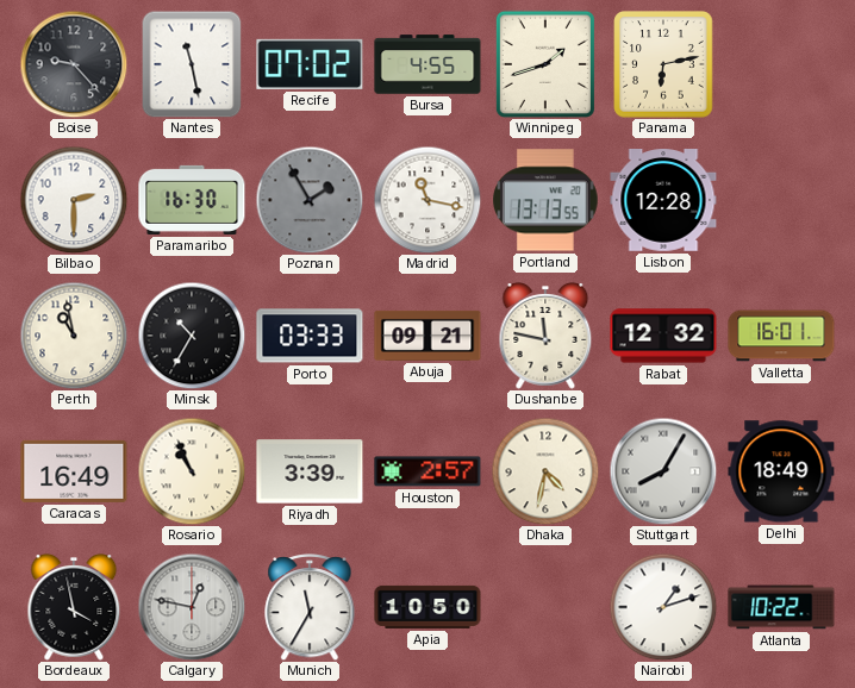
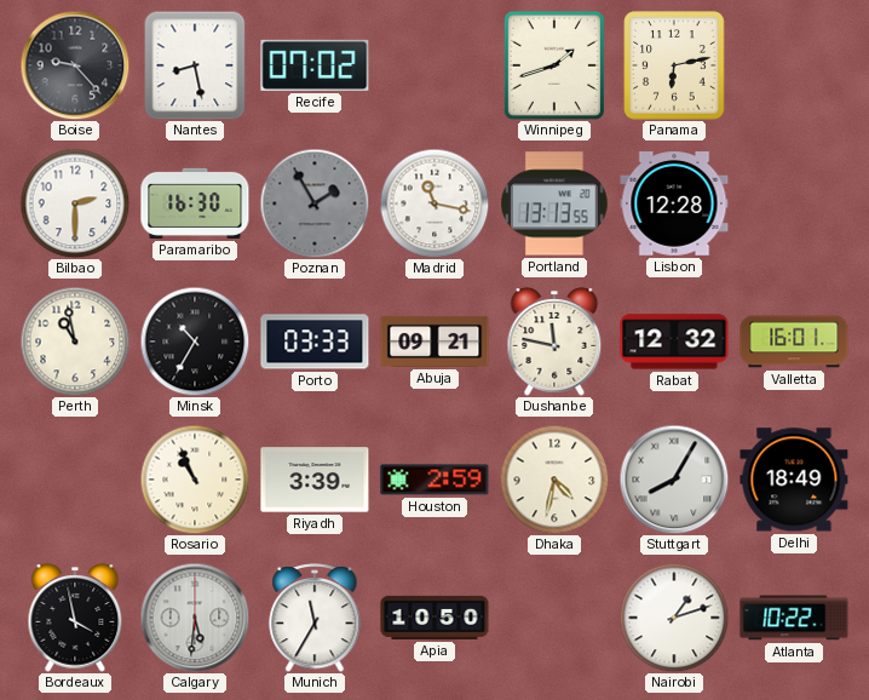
Nantes: 11:28 -> 8:28 (195, 65)
Bursa: 4:55 -> none (427, 64)
Caracas: 16:49 -> none (74, 471)
Houston: 2:57 -> 2:59 (434, 480)
Calgary: 12:47 -> 5:31 (195, 618)
